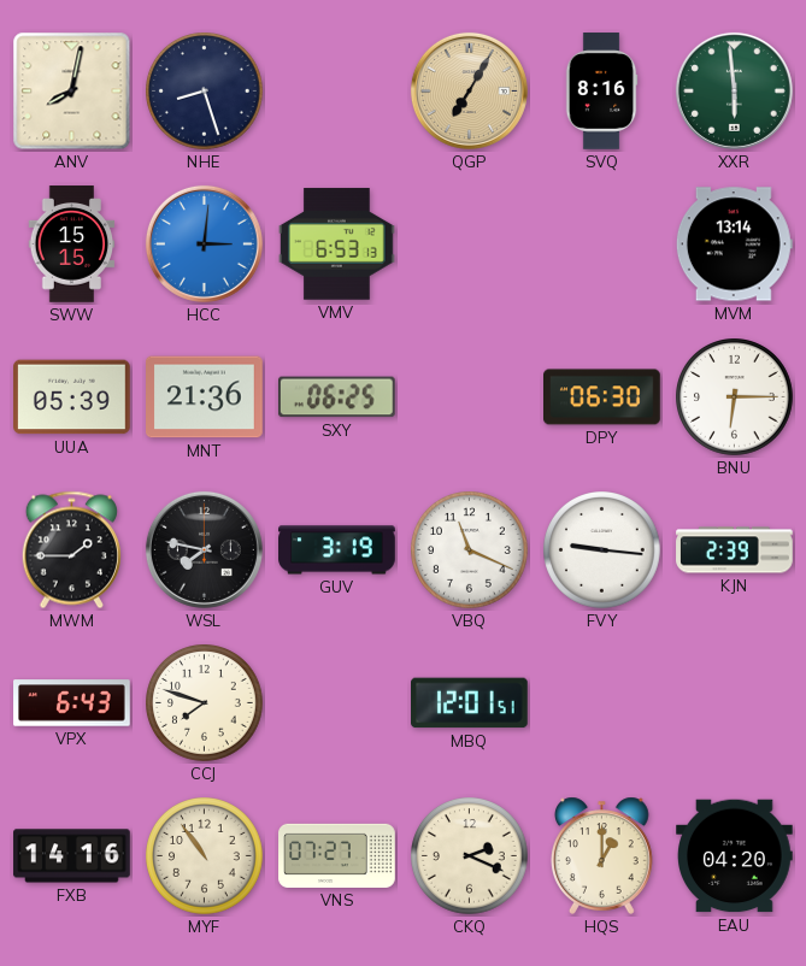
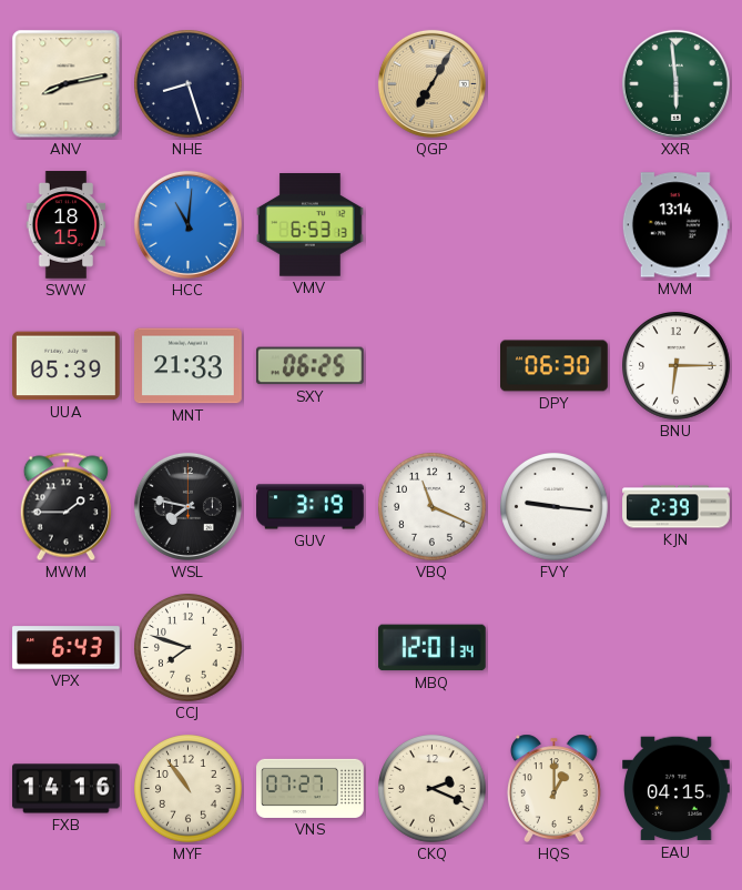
ANV: 8:02 -> 8:13 (67, 84)
SVQ: 8:16 -> none (601, 92)
SWW: 15:15 -> 18:15 (67, 225)
HCC: 3:01 -> 11:01 (187, 224)
MNT: 21:36 -> 21:33 (189, 366)
MBQ: 12:01:51 -> 12:01:34 (433, 648)
EAU: 04:20 -> 04:15 (677, 789)
